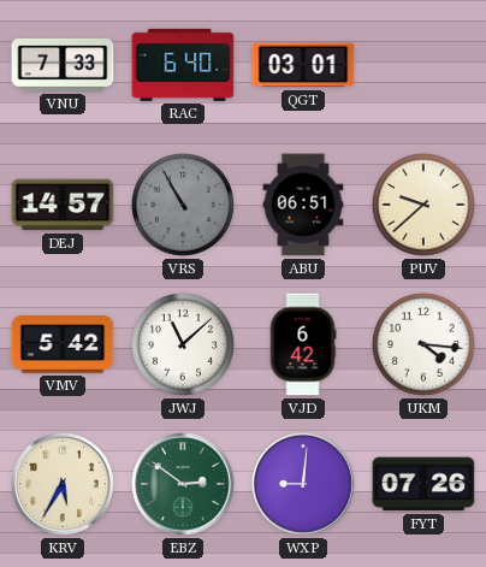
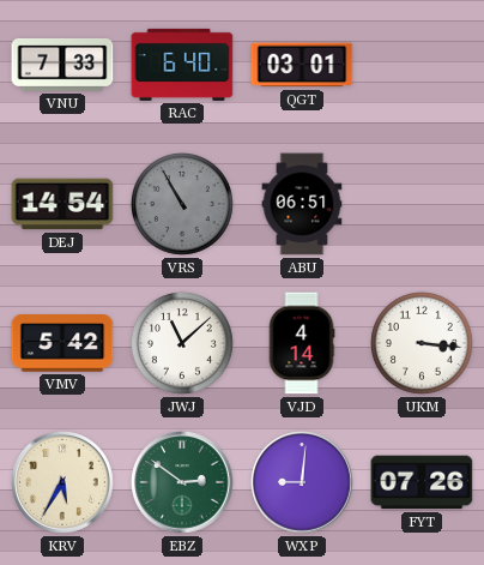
DEJ: 14:57 -> 14:54 (62, 204)
PUV: 9:38 -> none (423, 205)
VJD: 6:42 -> 4:14 (302, 343)
UKM: 4:16 -> 3:16 (422, 343)
